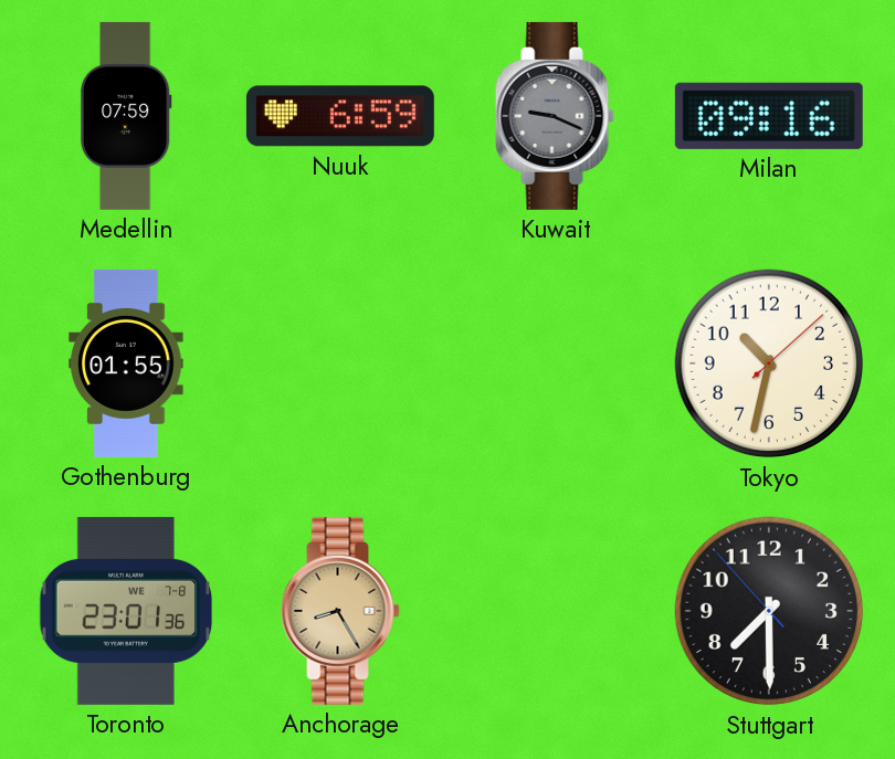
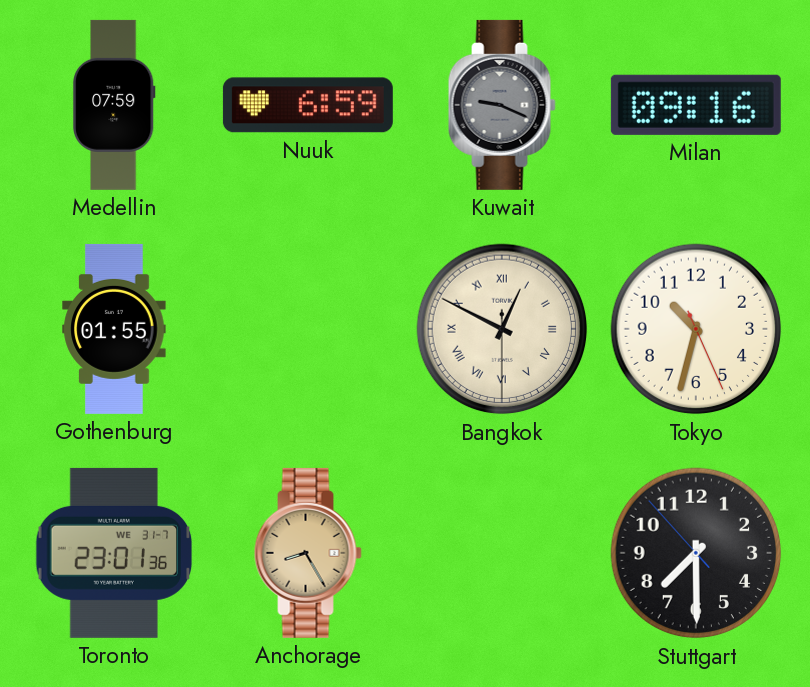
Bangkok: none -> 12:49 (502, 329)
Tokyo: 10:32:08 -> 10:32:26 (696, 329)
Toronto date: WE 7-8 -> WE 31-7 (114, 553)
